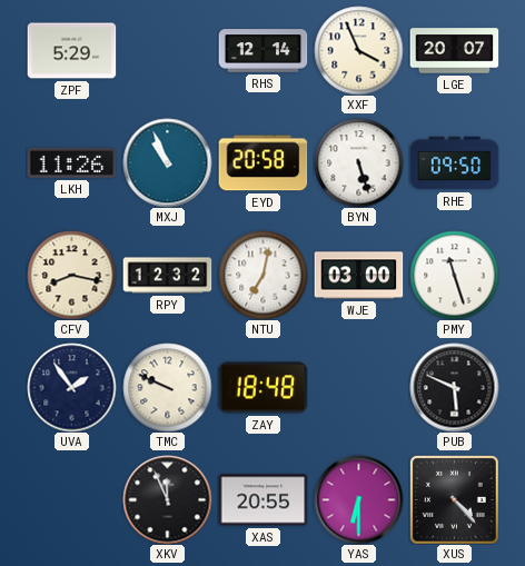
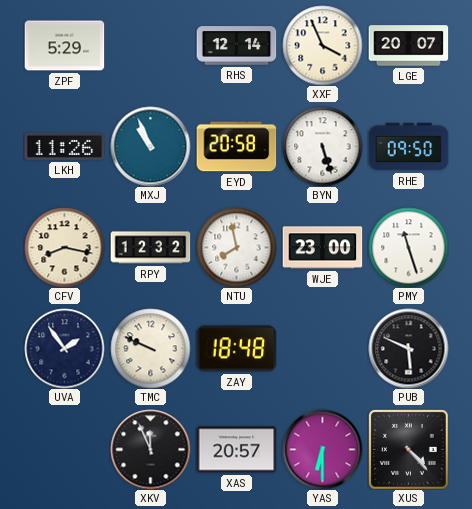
NTU: 7:02 -> 7:58 (236, 247)
WJE: 03:00 -> 23:00 (322, 248)
XAS: 20:55 -> 20:57 (236, 450)
